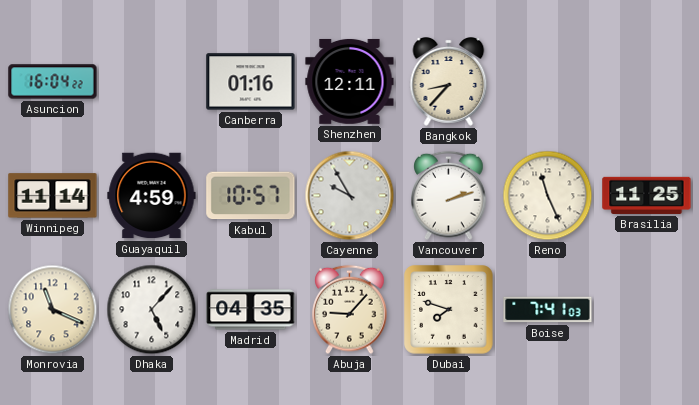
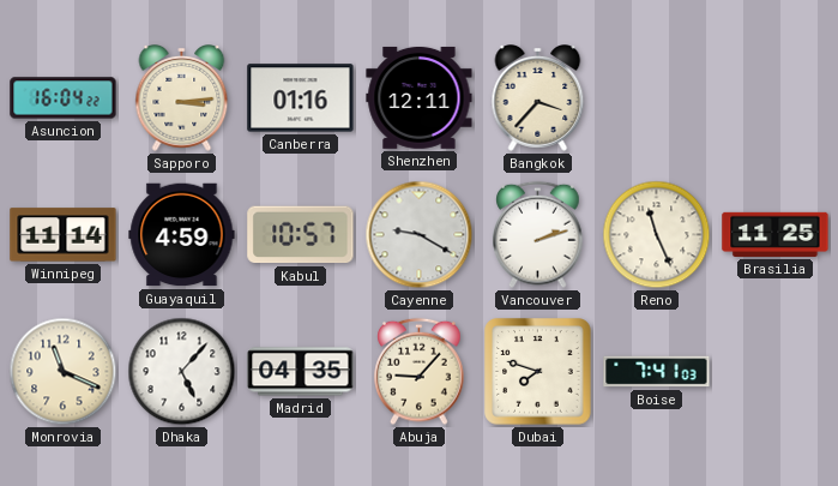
Sapporo: none -> 3:14 (182, 98)
Bangkok: 8:37 -> 3:37 (538, 98)
Cayenne: 9:55 -> 9:20 (420, 235)
